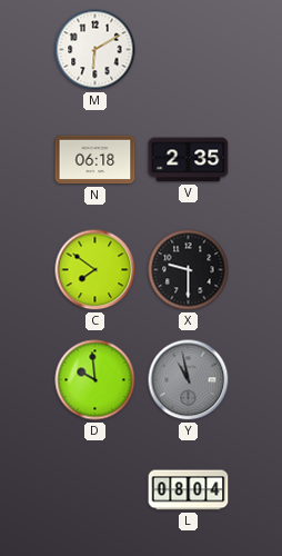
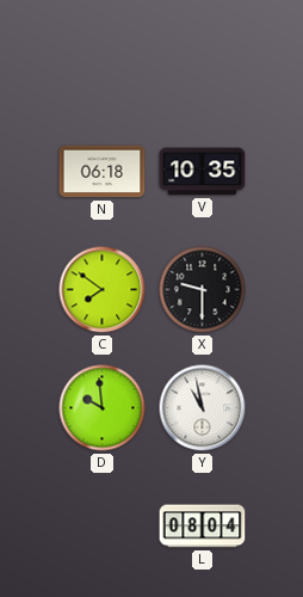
M: 6:10 -> none (95, 50)
V: 2:35 -> 10:35 (203, 172)
Y dial: grey -> white (203, 408)
